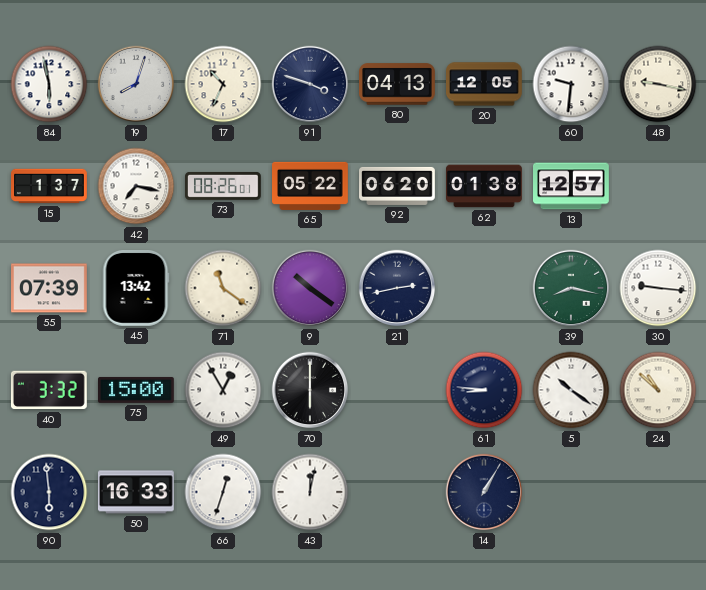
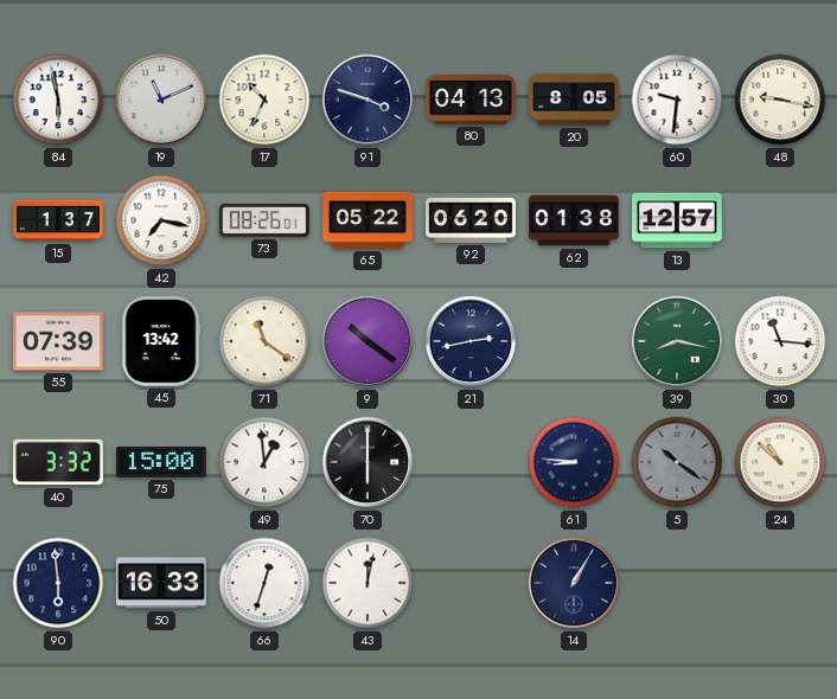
19: 8:03 -> 11:11 (161, 100)
20: 12:05 -> 8:05 (575, 100)
30: 9:16 -> 11:16 (780, 341)
49: 12:55 -> 12:59 (264, 462)
5 dial: white -> grey (677, 462)
